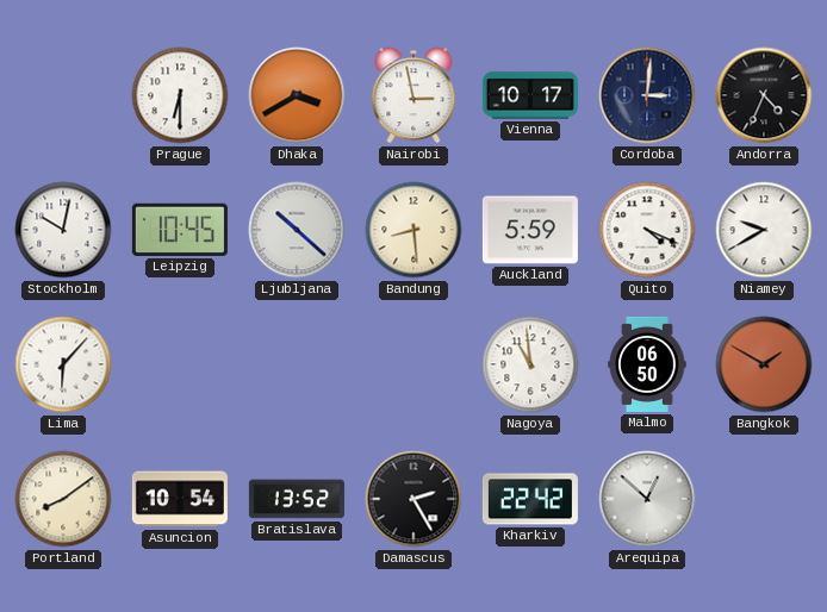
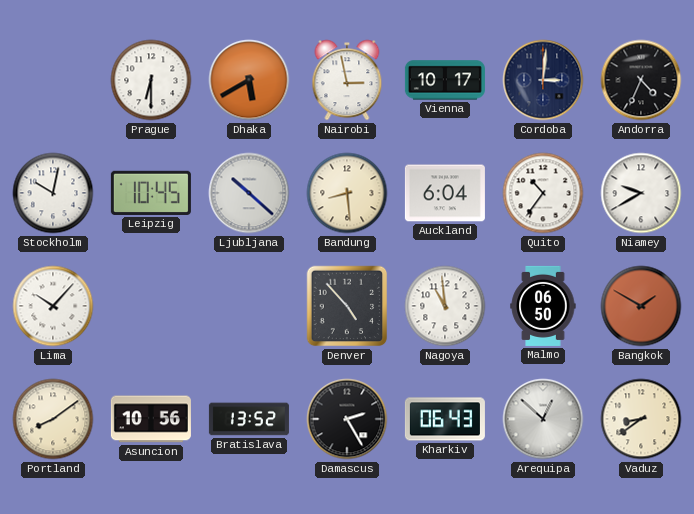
Dhaka: 3:40 -> 5:40 (249, 80)
Auckland: 5:59 -> 6:04 (445, 193)
Quito: 4:19 -> 10:36 (543, 193)
Lima: 6:07 -> 10:07 (53, 306)
Denver: none -> 4:53 (347, 306)
Asuncion: 10:54 -> 10:56 (151, 419)
Kharkiv: 22:42 -> 06:43 (445, 419)
Vaduz: none -> 8:39 (641, 419)
